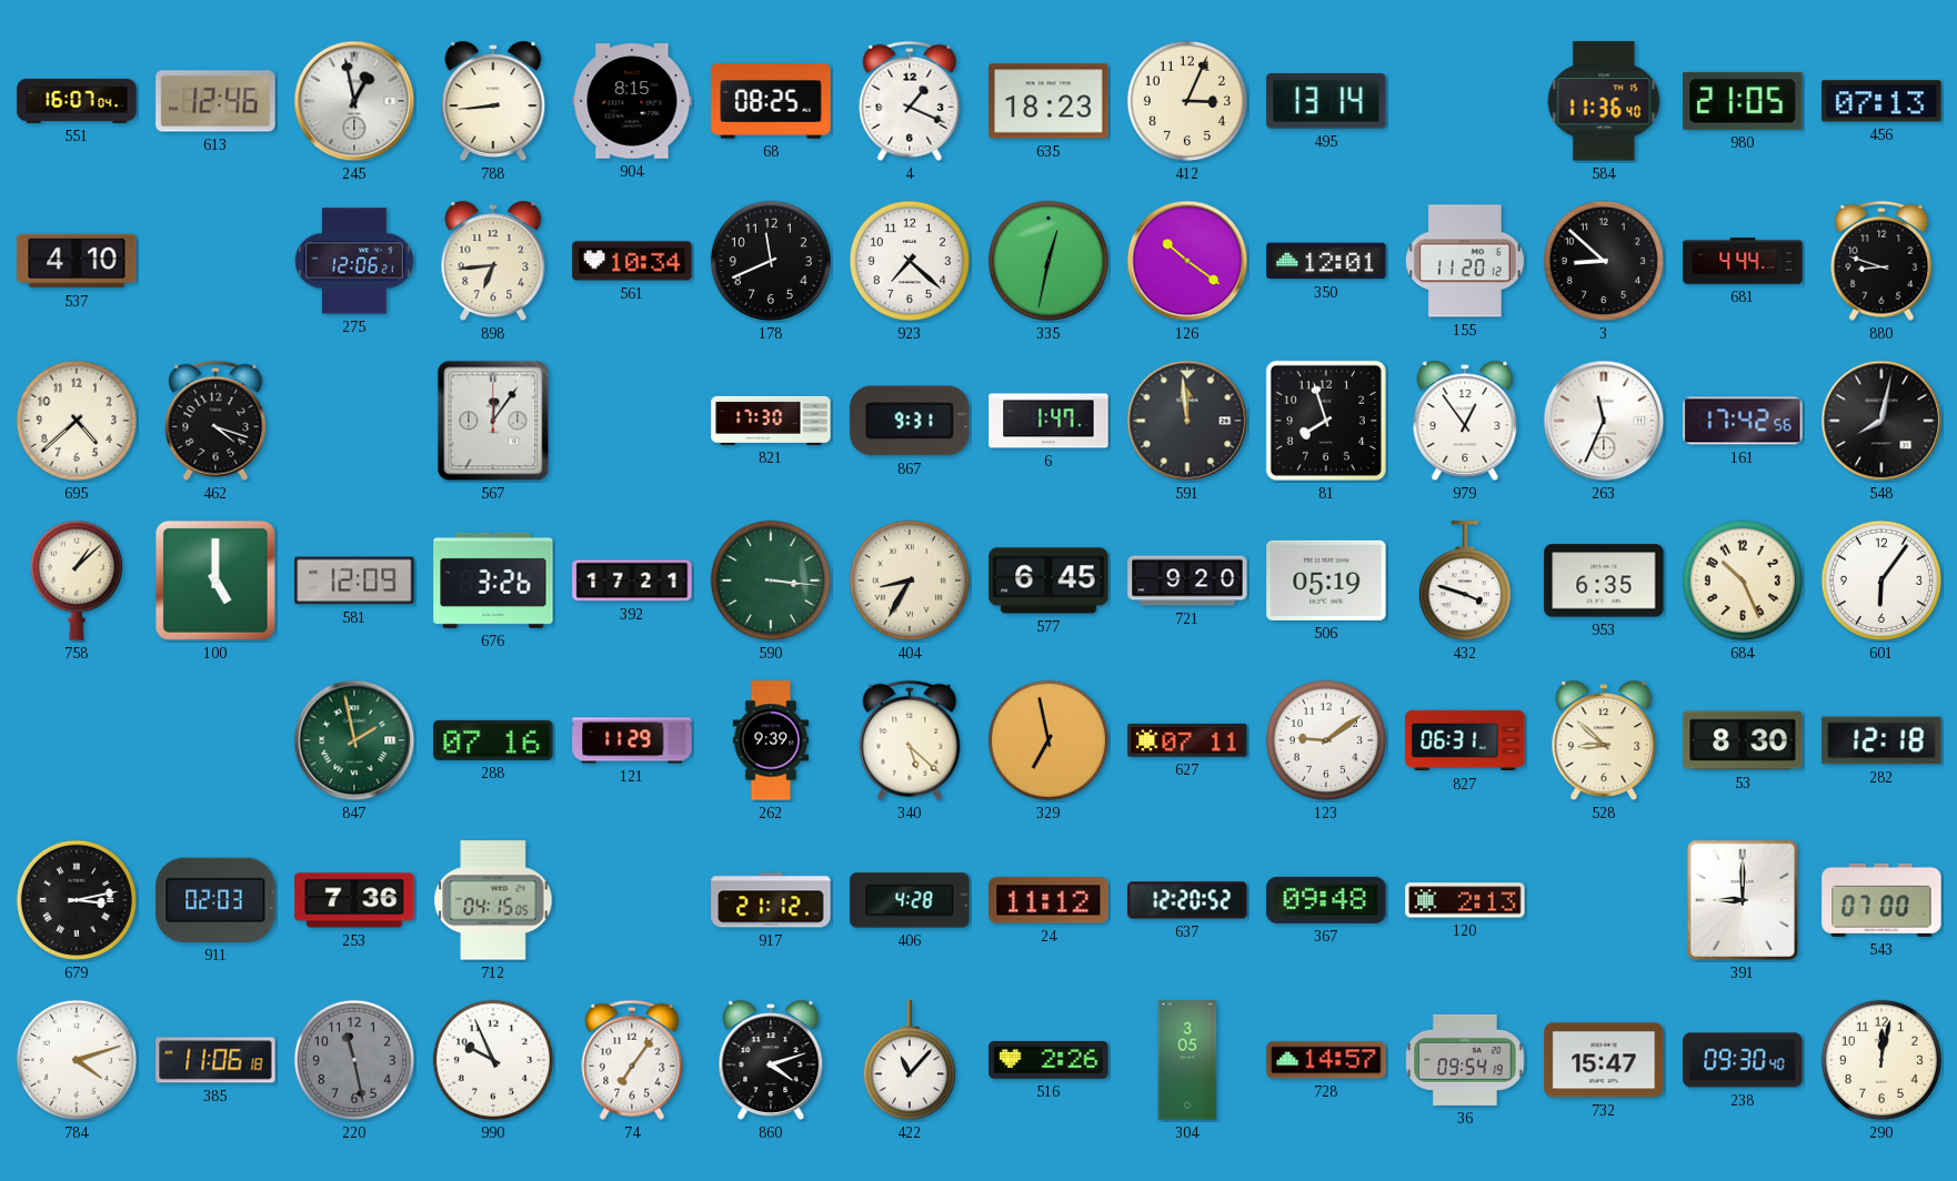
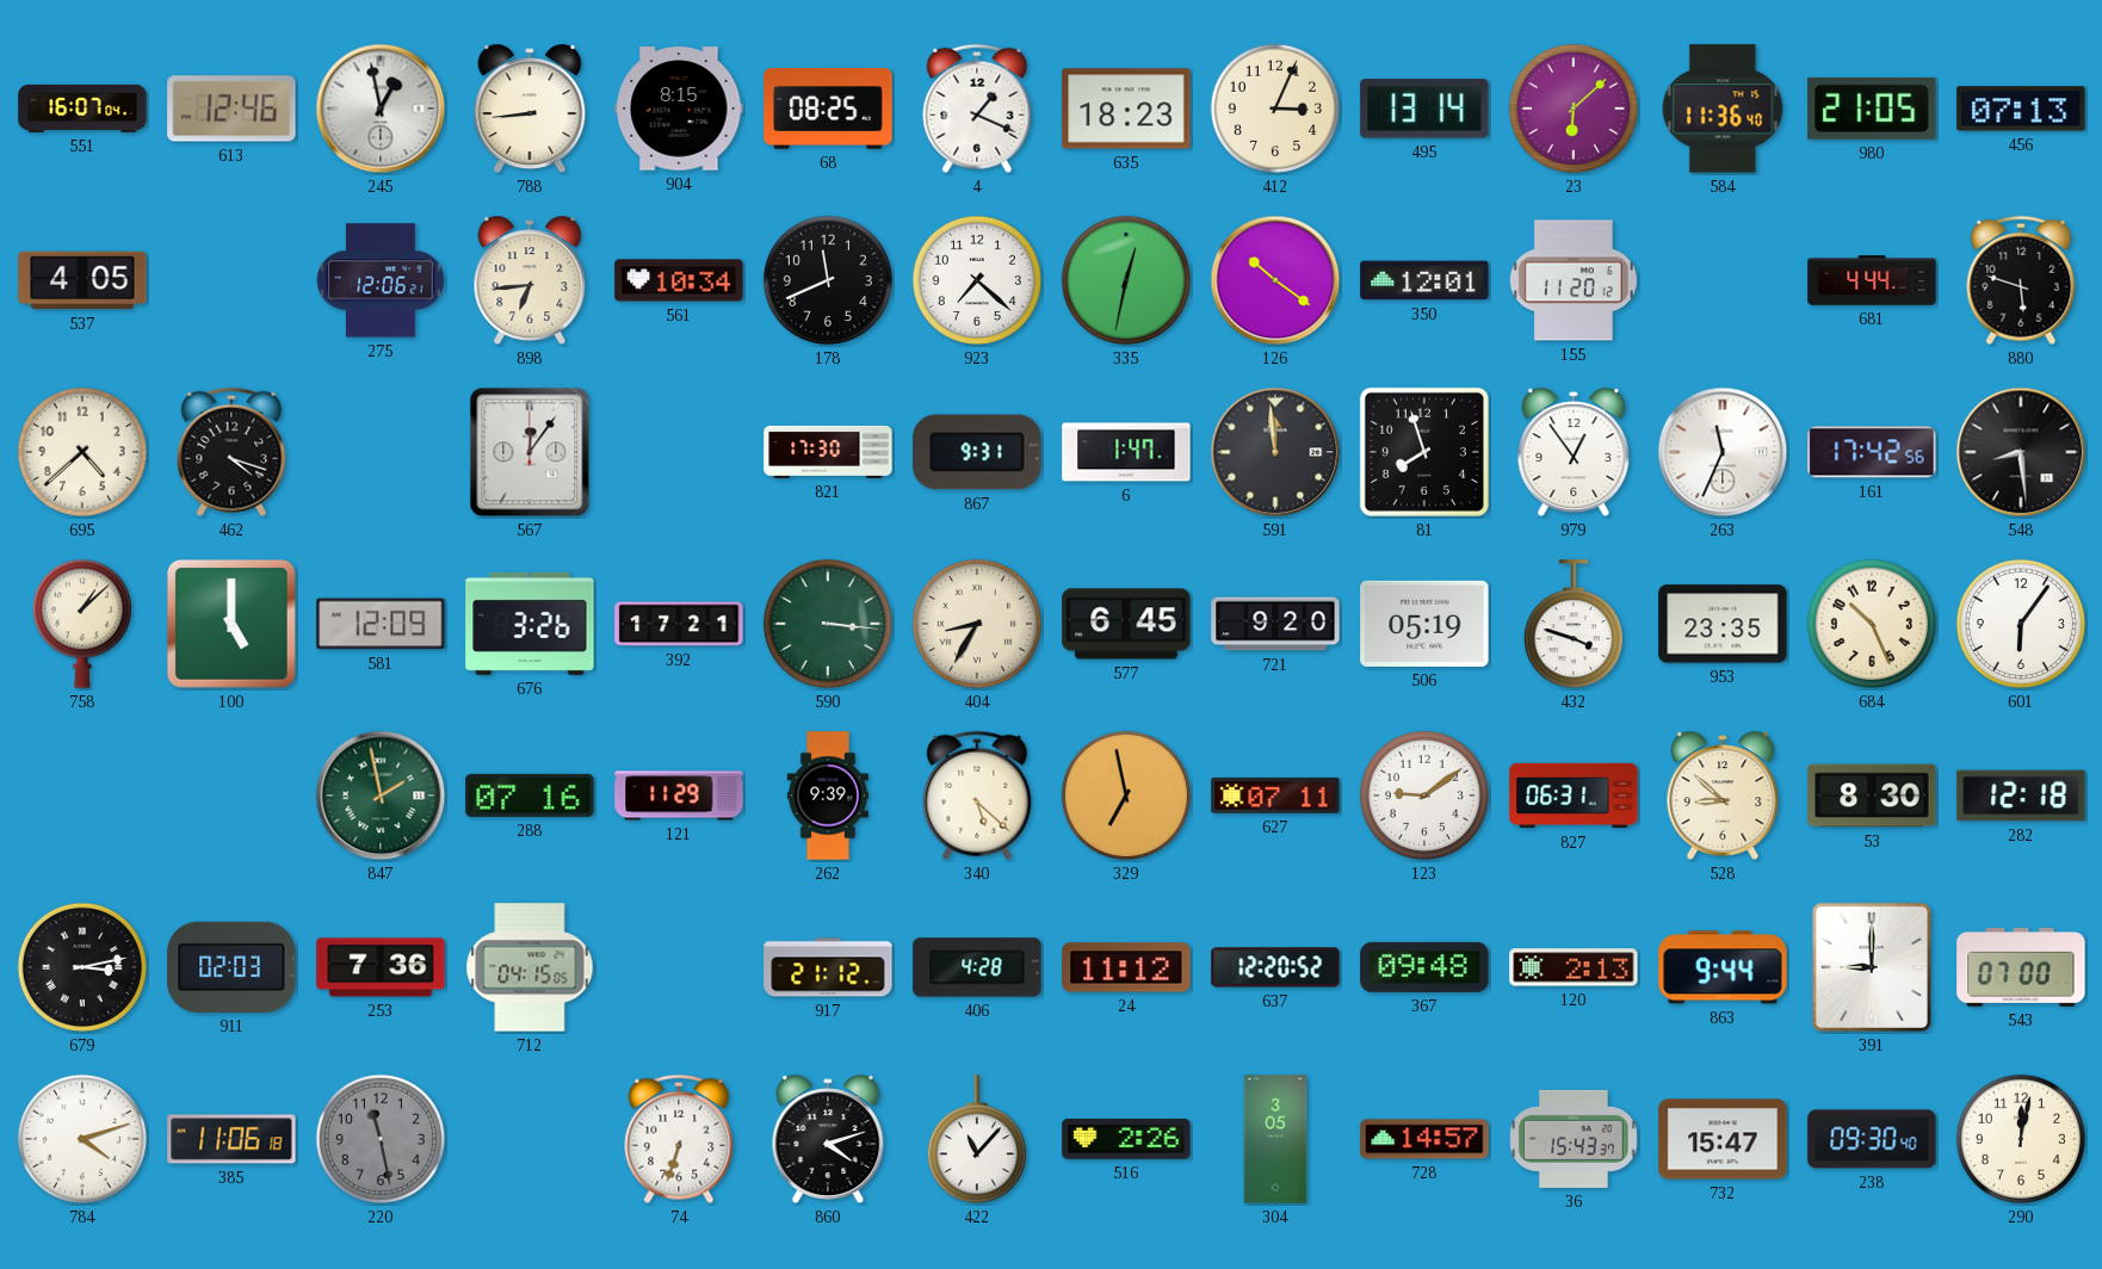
23: none -> 6:08 (1574, 109)
537: 4:10 -> 4:05 (82, 280)
3: 8:52 -> none (1604, 261)
880: 8:48 -> 5:48 (2021, 280)
548: 8:02 -> 8:29 (2021, 452)
953: 6:35 -> 23:35 (1723, 624)
863: none -> 9:44 (1723, 967)
990: 9:56 -> none (493, 1060)
74: 7:06 -> 6:33 (679, 1139)
36: 09:54 -> 15:43 (1574, 1139)
